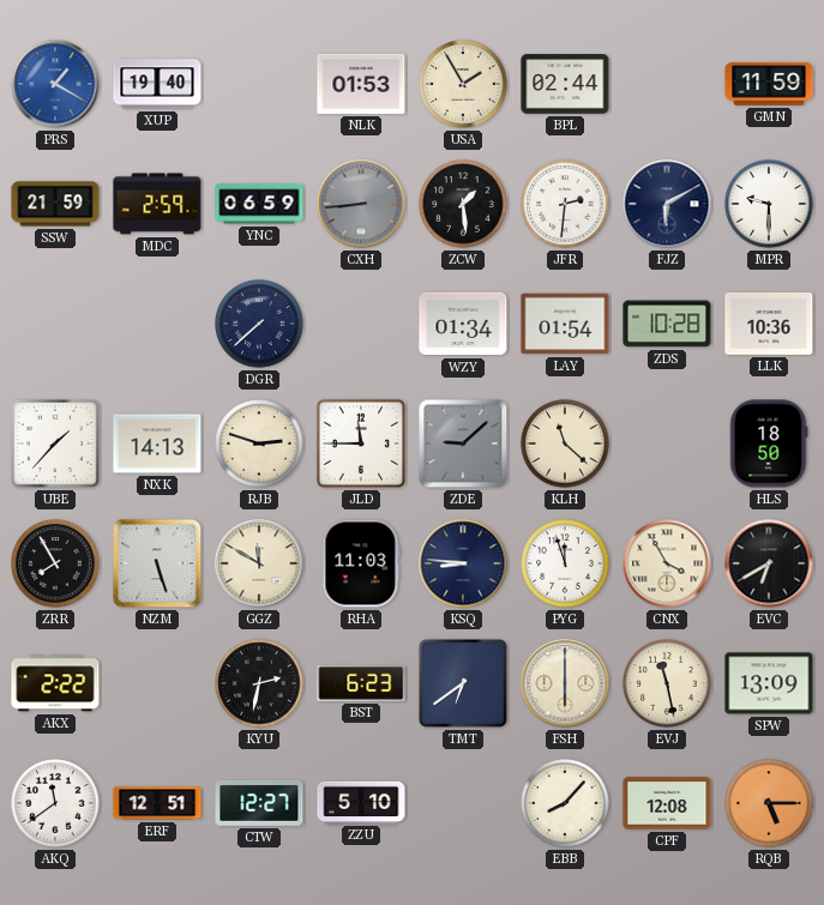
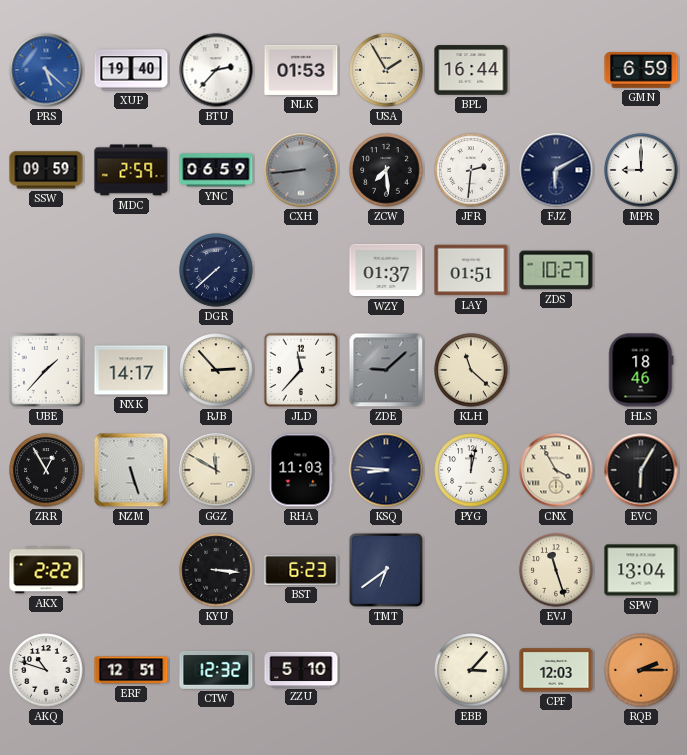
PRS: 1:20 -> 5:22 (46, 70)
BTU: none -> 2:37 (216, 70)
BPL: 02:44 -> 16:44 (471, 70)
GMN: 11:59 -> 6:59 (641, 71)
SSW: 21:59 -> 09:59 (46, 170)
ZCW: 1:29 -> 7:29 (386, 170)
MPR: 9:30 -> 9:00 (641, 170)
WZY: 01:34 -> 01:37 (386, 270)
LAY: 01:54 -> 01:51 (471, 270)
ZDS: 10:28 -> 10:27 (556, 270)
LLK: 10:36 -> none (769, 324)
NXK: 14:13 -> 14:17 (131, 370)
RJB: 2:48 -> 2:53 (216, 370)
JLD: 11:45 -> 11:37 (301, 370)
HLS: 18:50 -> 18:46 (641, 370)
ZRR: 7:55 -> 12:55 (46, 470)
PYG: 11:57 -> 12:02 (471, 470)
EVC: 6:40 -> 6:05 (641, 470)
KYU: 2:32 -> 3:16 (216, 570)
FSH: 6:00 -> none (565, 683)
EVJ: 11:28 -> 11:27 (556, 570)
SPW: 13:09 -> 13:04 (641, 570)
AKQ: 11:39 -> 10:48 (46, 670)
CTW: 12:27 -> 12:32 (216, 670)
EBB: 8:07 -> 3:07 (471, 670)
CPF: 12:08 -> 12:03 (556, 670)
RQB: 5:15 -> 2:15 (641, 670)
